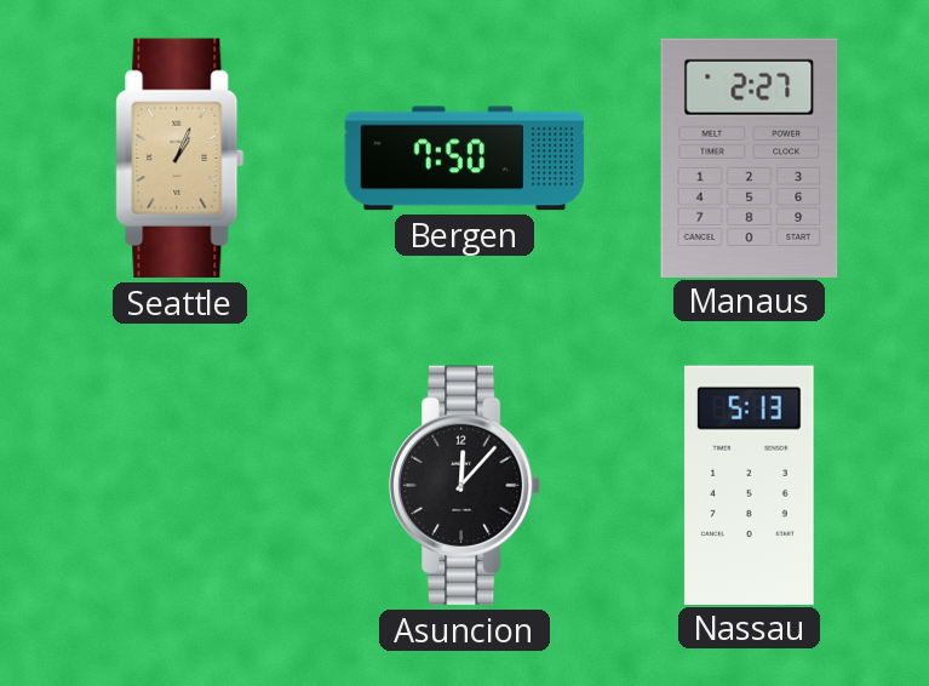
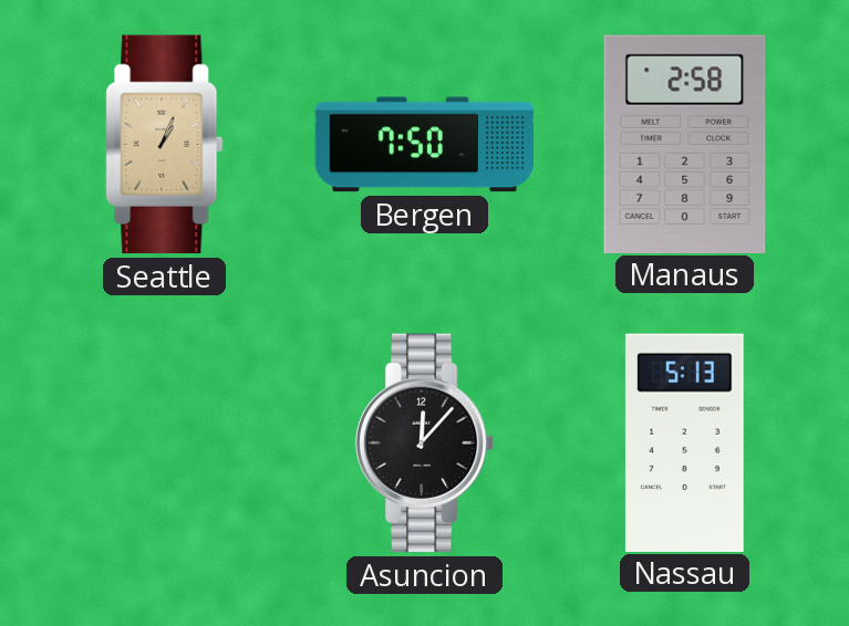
Manaus: 2:27 -> 2:58 (685, 144)
